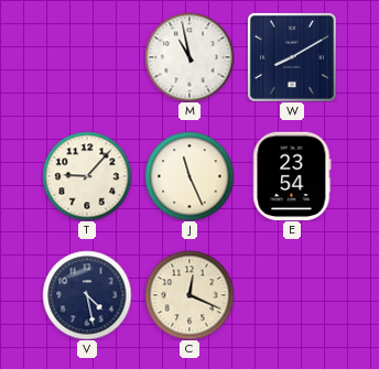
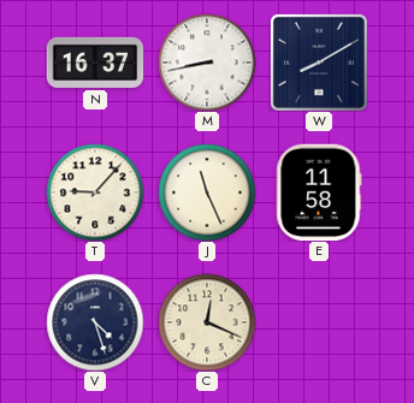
N: none -> 16:37 (95, 63)
M: 10:58 -> 8:43 (207, 63)
E: 23:54 -> 11:58 (319, 192)
V: 4:28 -> 4:27 (95, 322)
